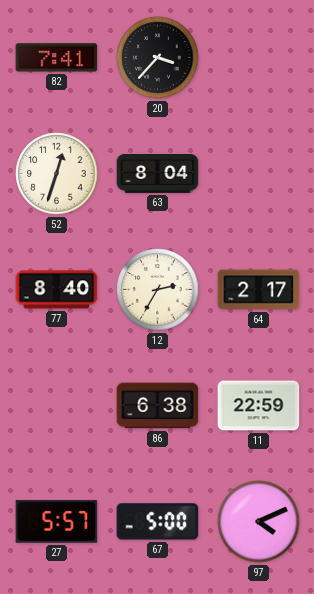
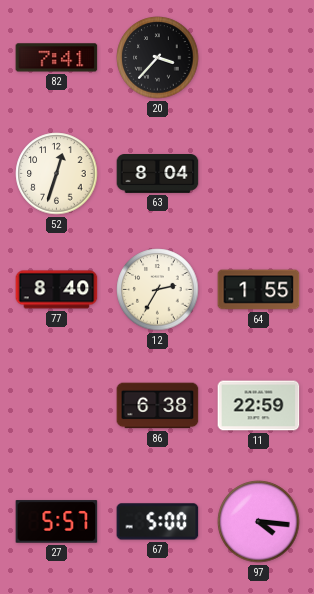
64: 2:17 -> 1:55 (259, 290)
97: 4:11 -> 4:16 (259, 522)
